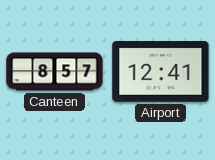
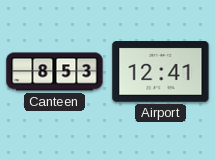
Canteen: 8:57 -> 8:53 (55, 72)
